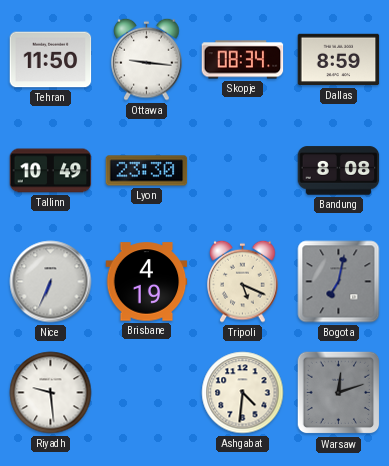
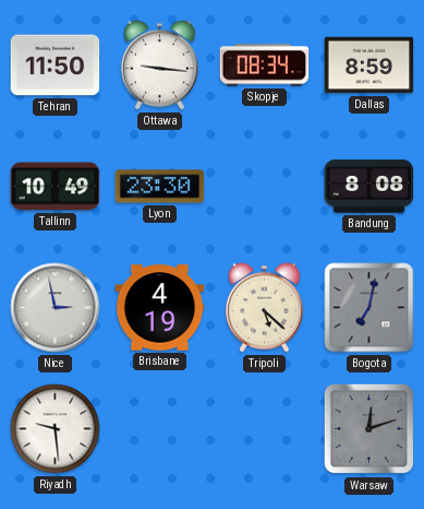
Nice: 6:34 -> 2:58 (56, 308)
Tripoli: 5:19 -> 5:22 (265, 307)
Ashgabat: 4:31 -> none (243, 393)
